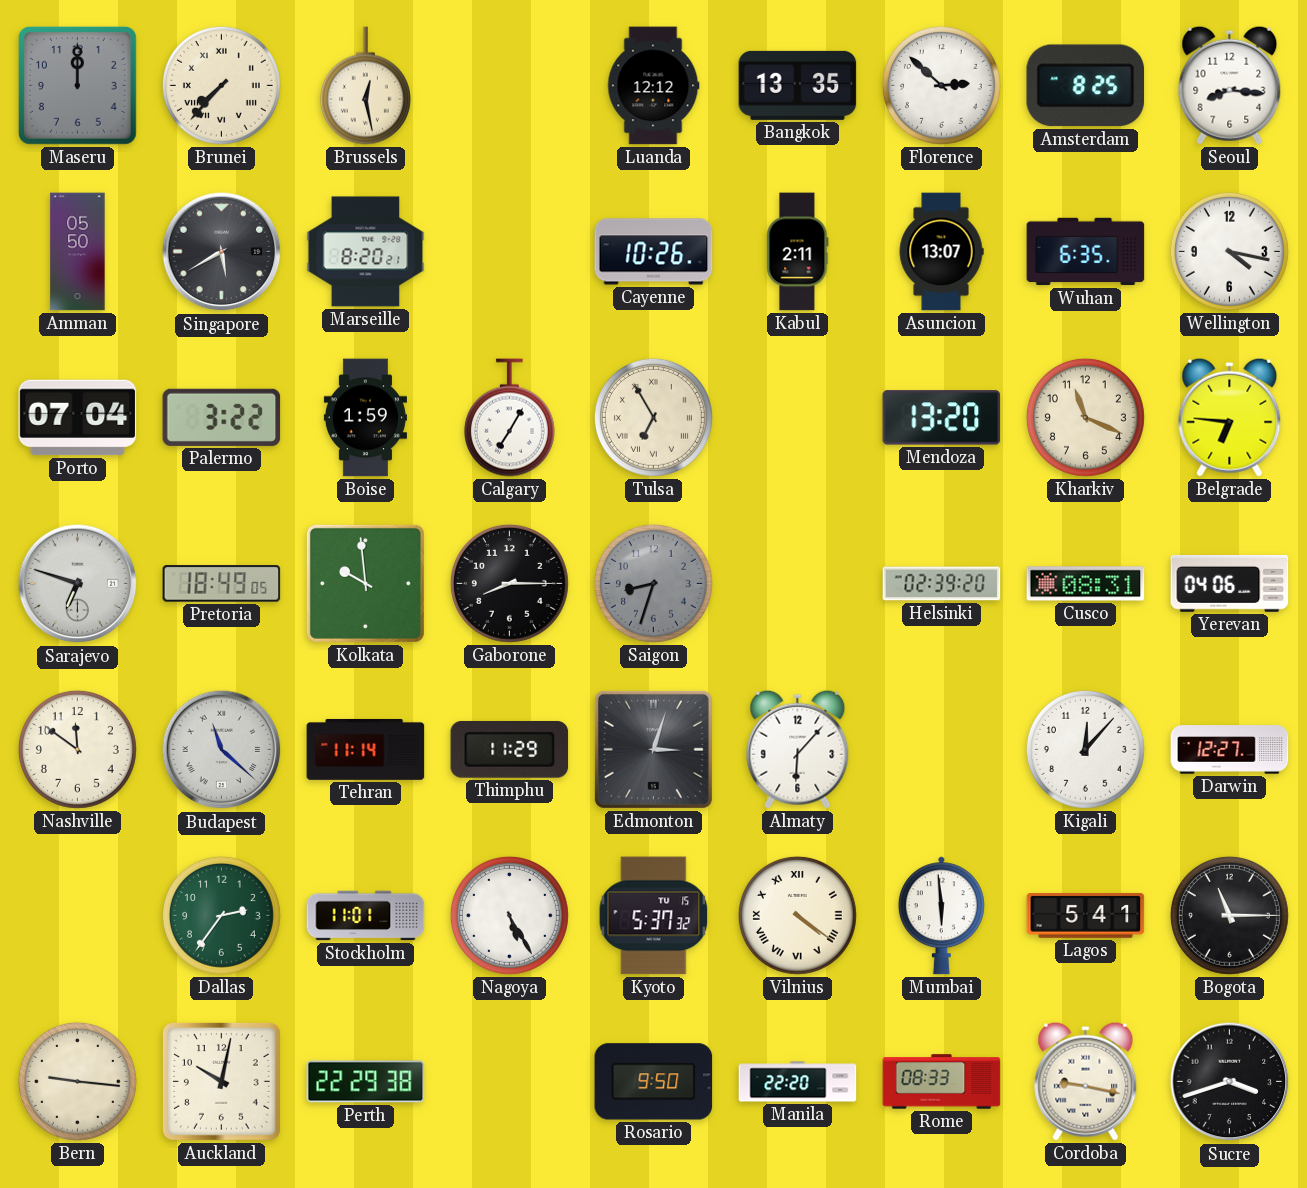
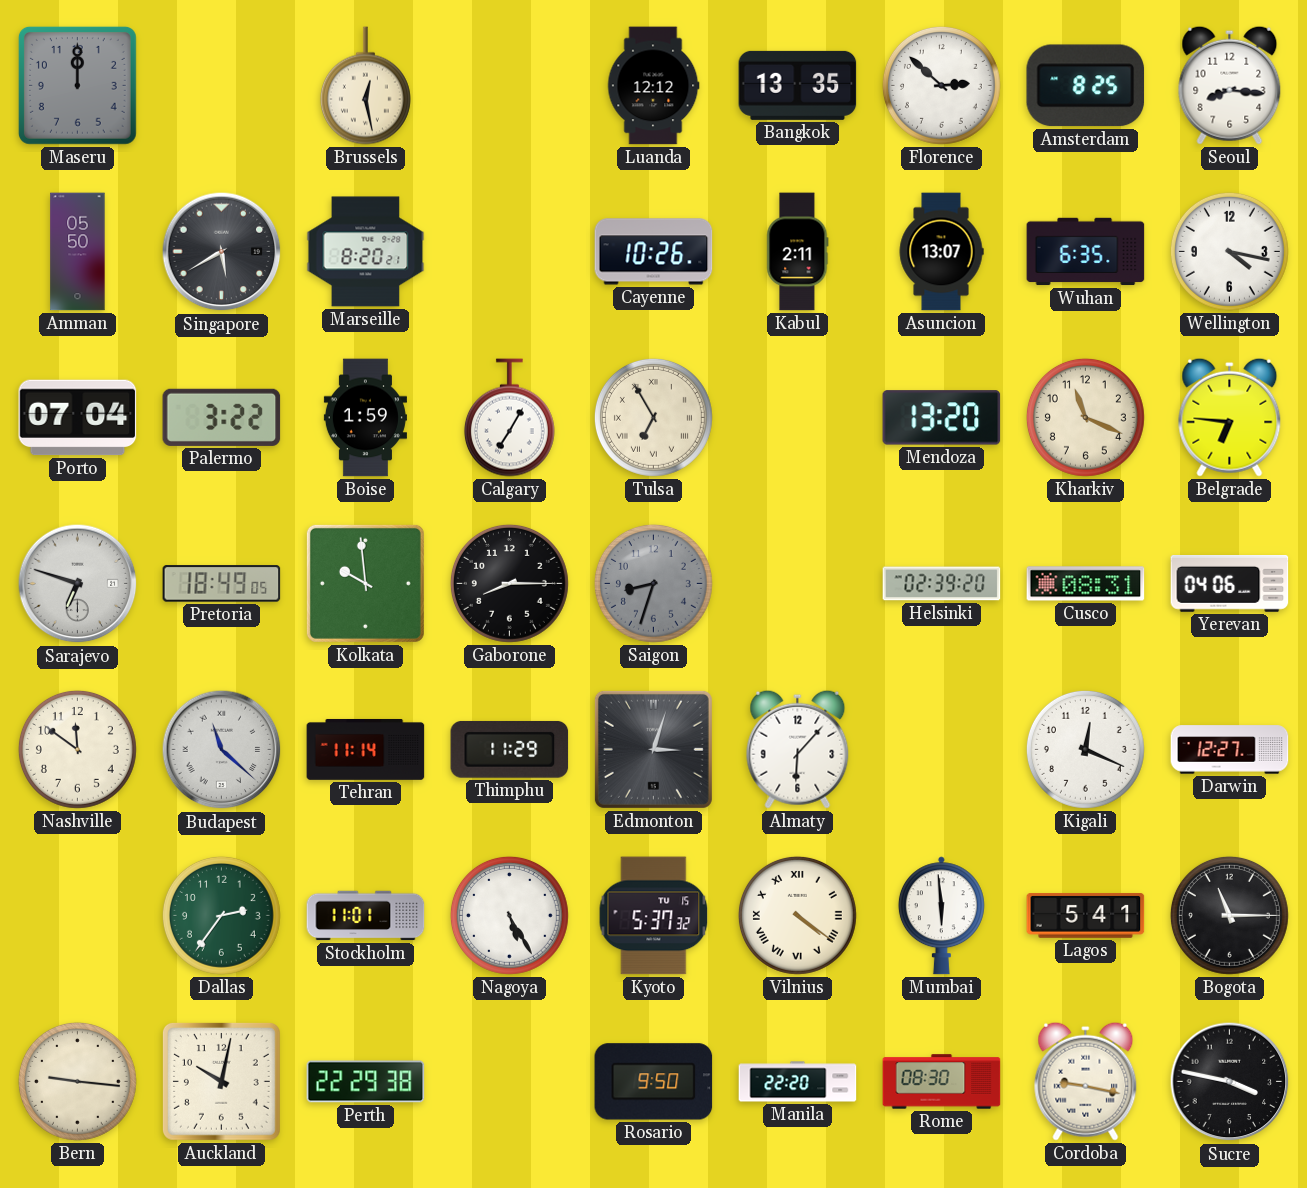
Brunei: 7:37 -> none (221, 85)
Kigali: 12:07 -> 12:19 (1085, 749)
Rome: 08:33 -> 08:30 (942, 1082)
Sucre: 3:42 -> 3:47 (1230, 1082)
